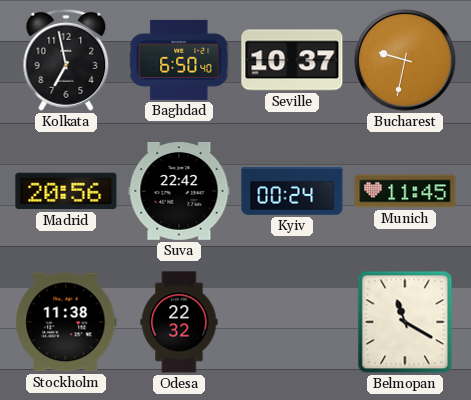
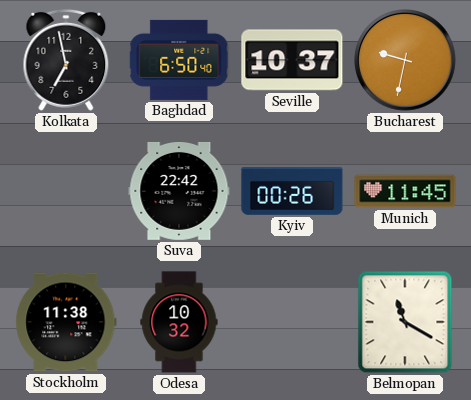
Madrid: 20:56 -> none (66, 191)
Kyiv: 00:24 -> 00:26 (292, 191)
Odesa: 22:32 -> 10:32 (179, 322)
